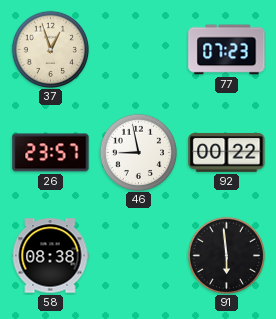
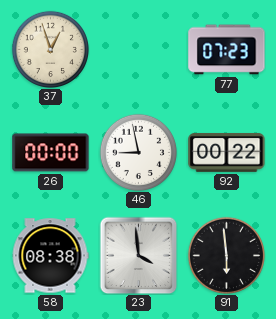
26: 23:57 -> 00:00 (51, 153)
23: none -> 3:59 (138, 255)
